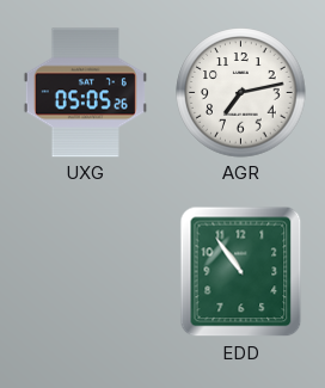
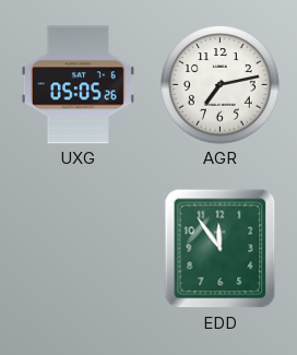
EDD: 10:54 -> 11:54 (221, 249)
